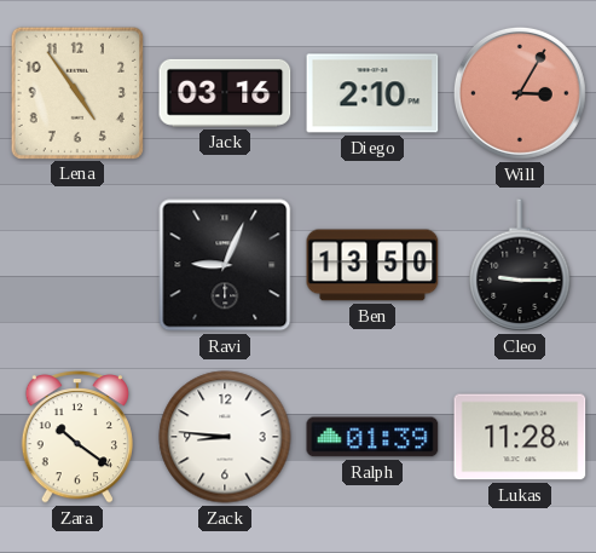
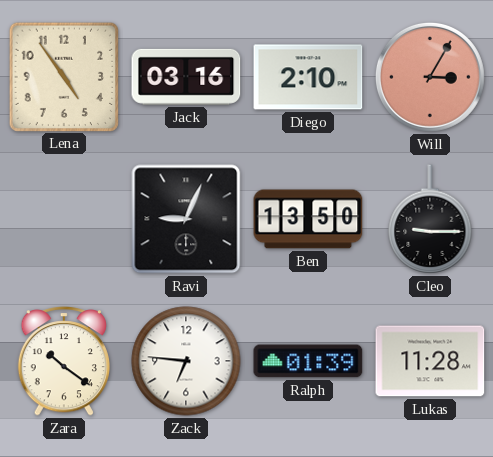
Zack: 8:46 -> 6:46 (186, 361)
